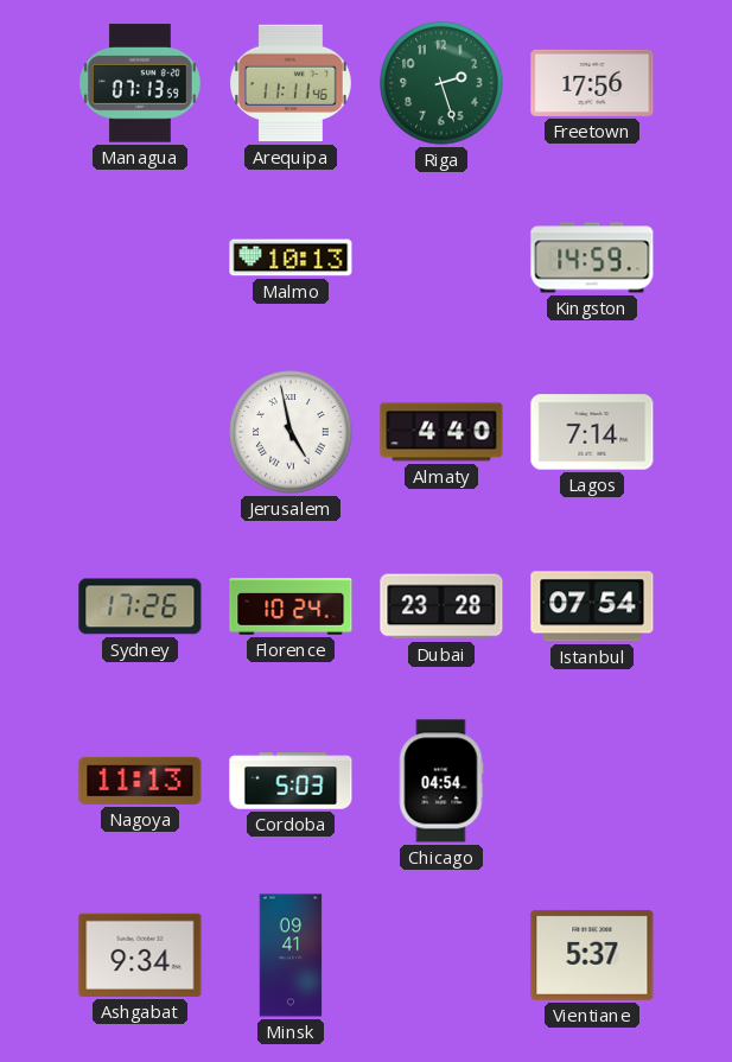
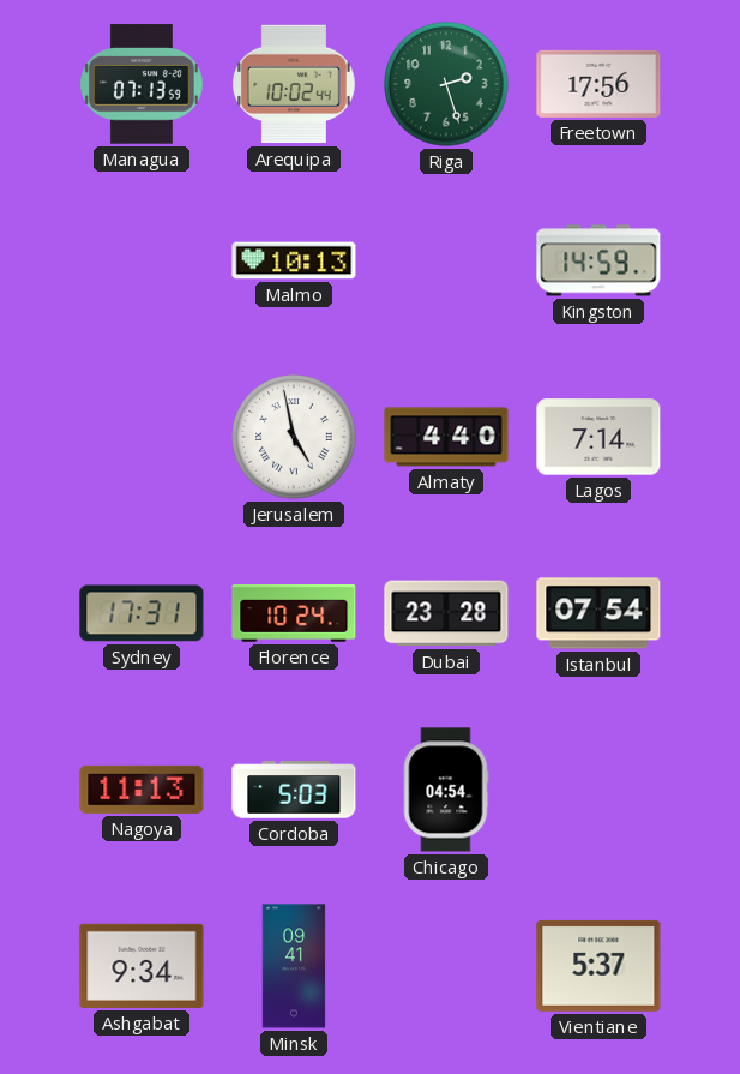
Arequipa: 11:11 -> 10:02 (294, 84)
Sydney: 17:26 -> 17:31 (142, 613)
